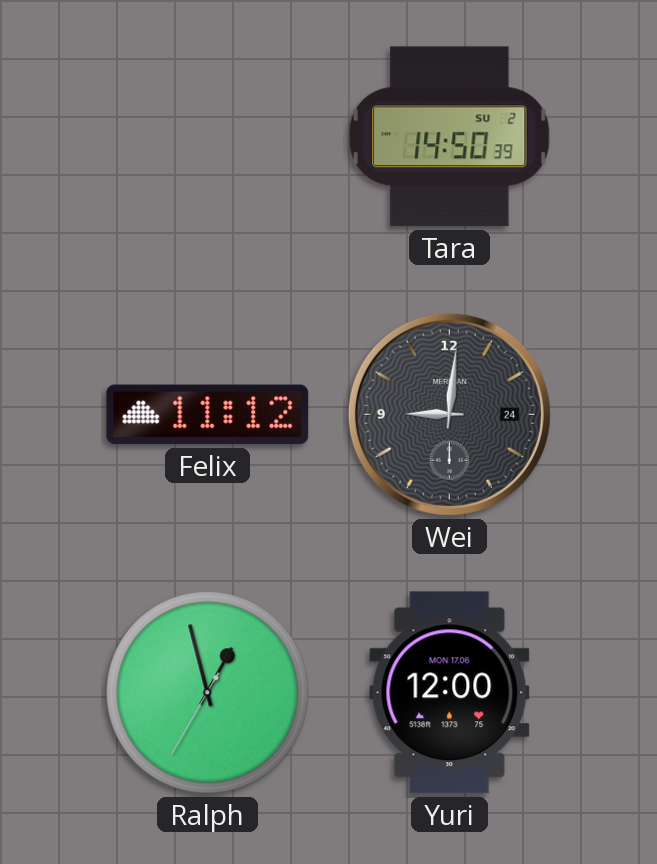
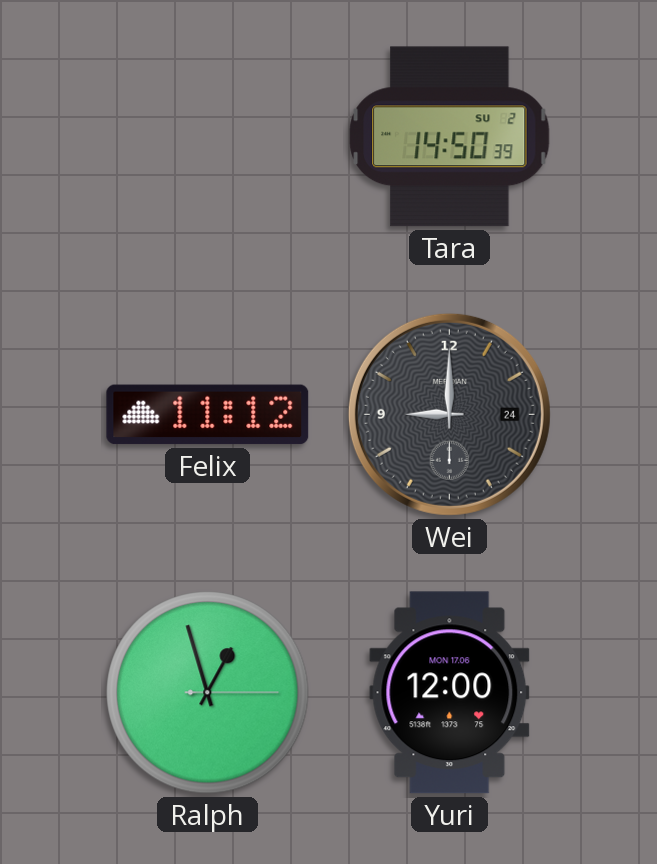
Wei: 9:01 -> 9:00 (449, 414)
Ralph: 12:57:35 -> 12:57:15 (208, 693)
